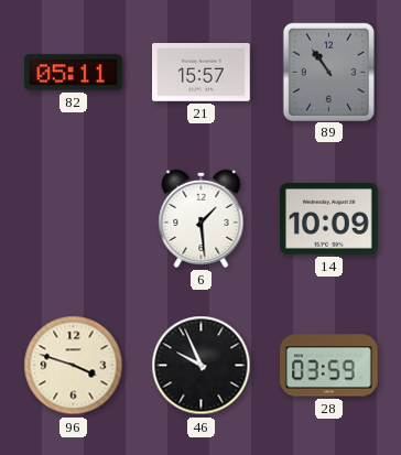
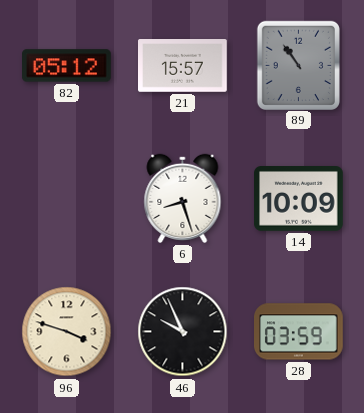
82: 05:11 -> 05:12 (67, 66)
6: 1:29 -> 8:27 (183, 198)
